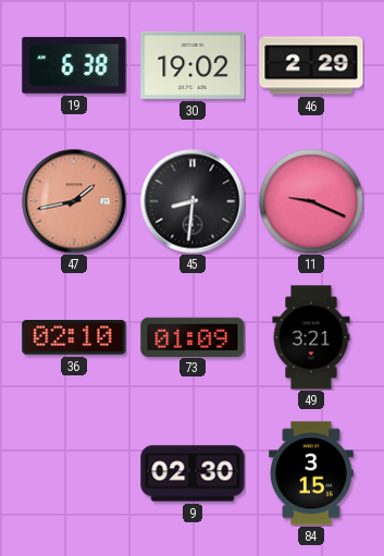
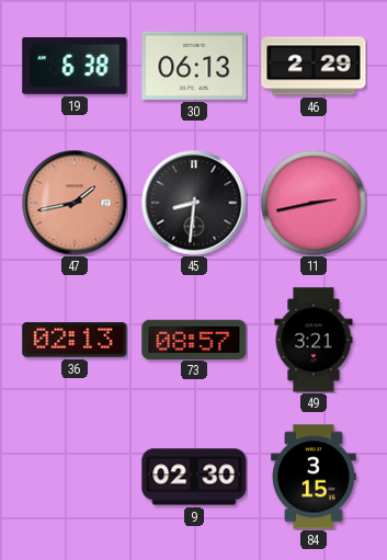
30: 19:02 -> 06:13 (194, 66)
11: 9:19 -> 2:43 (314, 203)
36: 02:10 -> 02:13 (75, 340)
73: 01:09 -> 08:57 (194, 339)
